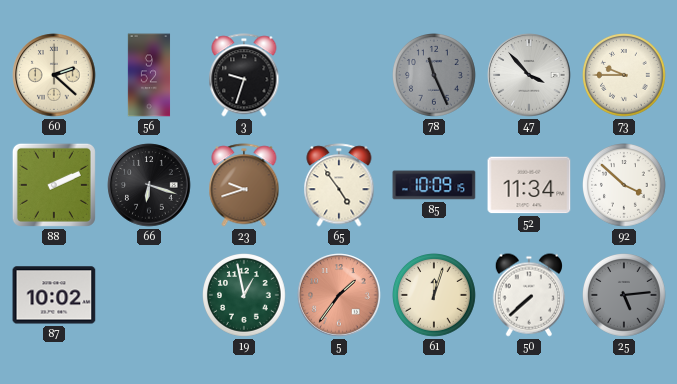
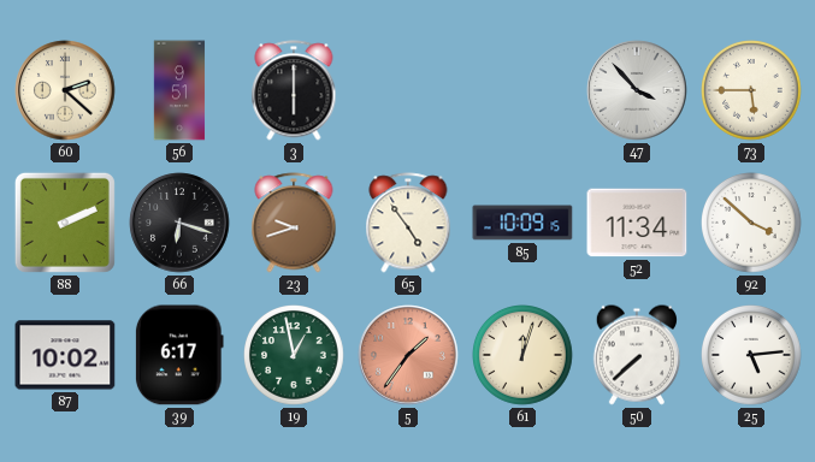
56: 9:52 -> 9:51 (179, 90)
3: 9:33 -> 6:00 (294, 90)
78: 11:26 -> none (435, 76)
73: 9:45 -> 5:45 (752, 91)
39: none -> 6:17 (179, 355)
25 dial: grey -> white (752, 356)
